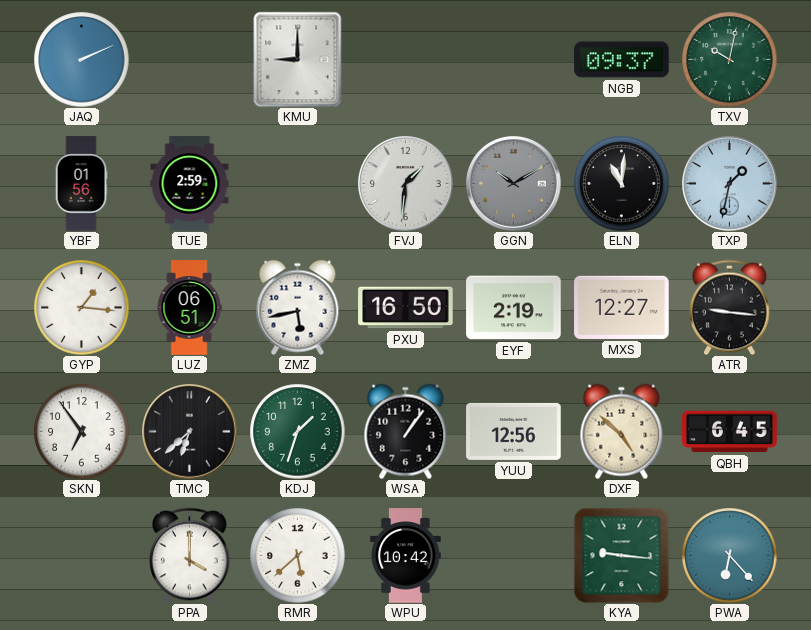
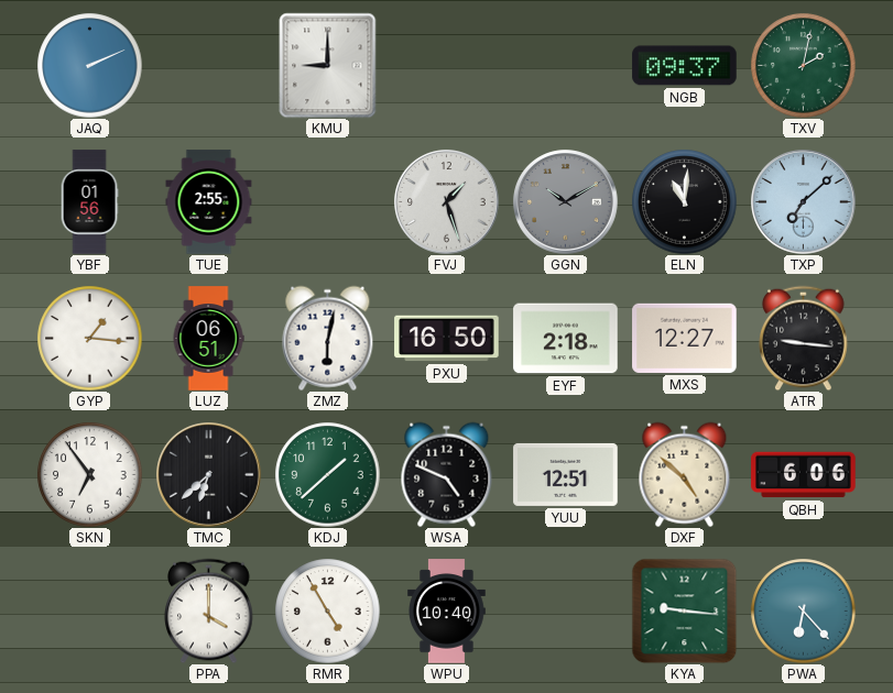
TXV: 10:02 -> 2:02 (803, 65)
TUE: 2:59 -> 2:55 (209, 202)
FVJ: 1:31 -> 1:27 (447, 202)
TXP: 1:32 -> 7:08 (804, 202)
ZMZ: 5:43 -> 6:02 (328, 338)
EYF: 2:19 -> 2:18 (566, 339)
KDJ: 1:33 -> 1:38 (327, 474)
WSA: 1:06 -> 4:49 (447, 474)
YUU: 12:56 -> 12:51 (566, 474)
QBH: 6:45 -> 6:06 (804, 475)
RMR: 5:38 -> 4:55 (327, 610)
WPU: 10:42 -> 10:40 (447, 612)
